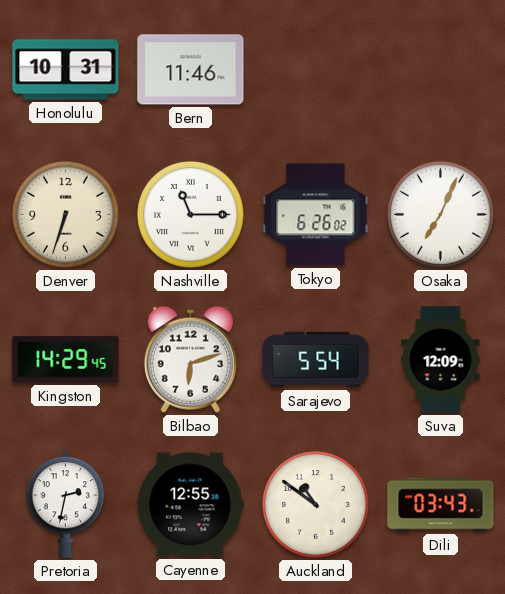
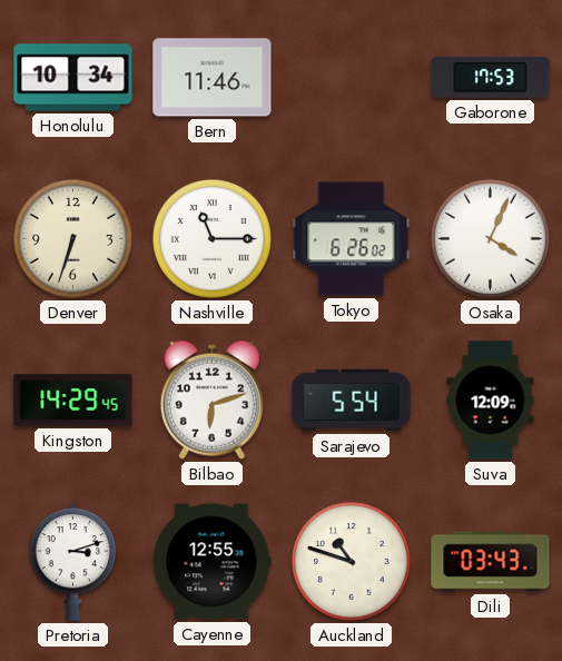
Honolulu: 10:31 -> 10:34 (73, 78)
Gaborone: none -> 17:53 (491, 77)
Osaka: 7:04 -> 4:04 (490, 238)
Pretoria: 2:32 -> 3:12 (73, 562)
Auckland: 10:51 -> 10:48 (351, 561)
